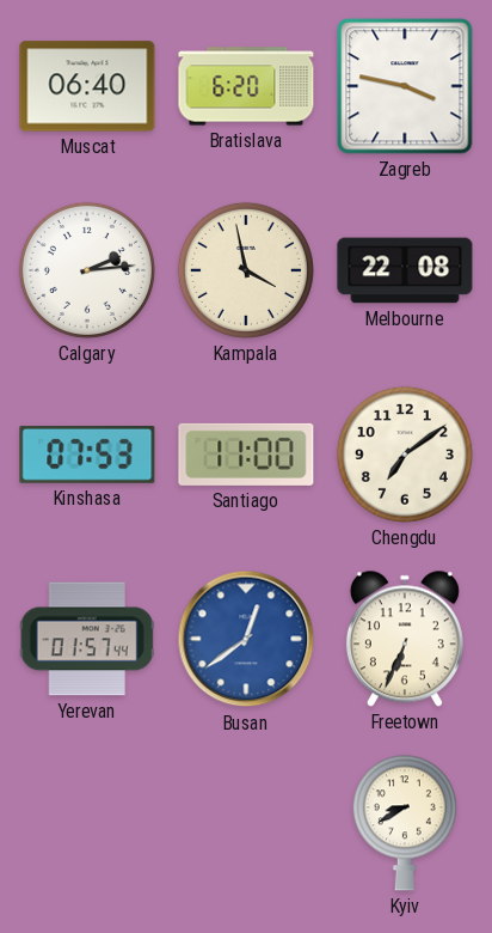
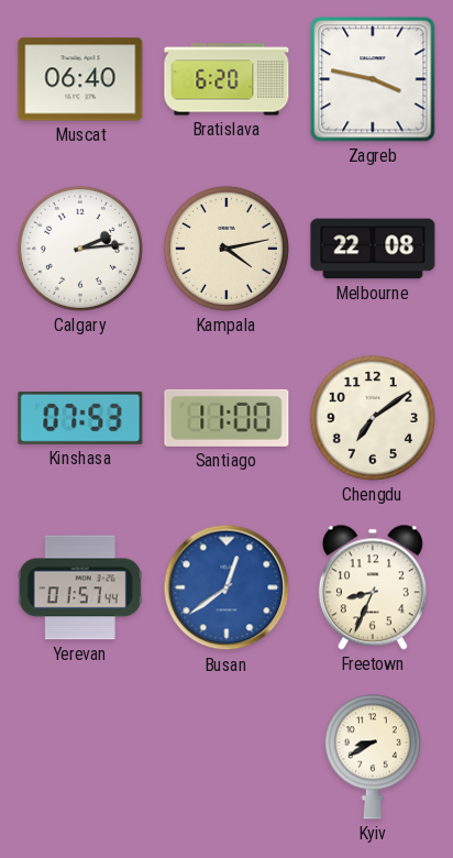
Kampala: 3:58 -> 4:13 (226, 249)
Freetown: 6:34 -> 8:34 (373, 587)
